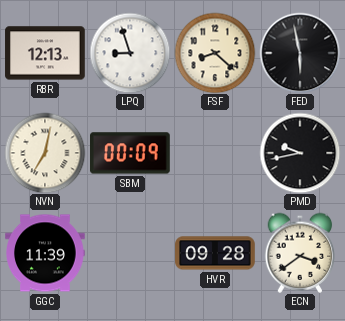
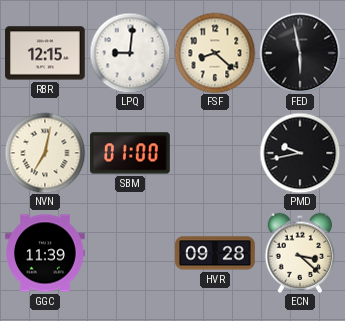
RBR: 12:13 -> 12:15 (45, 53)
LPQ: 8:57 -> 9:01 (130, 53)
SBM: 00:09 -> 01:00 (130, 153)
ECN: 3:39 -> 3:22 (300, 253)
